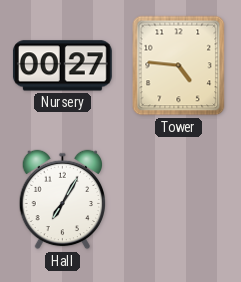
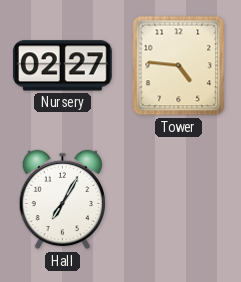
Nursery: 00:27 -> 02:27 (62, 66)
